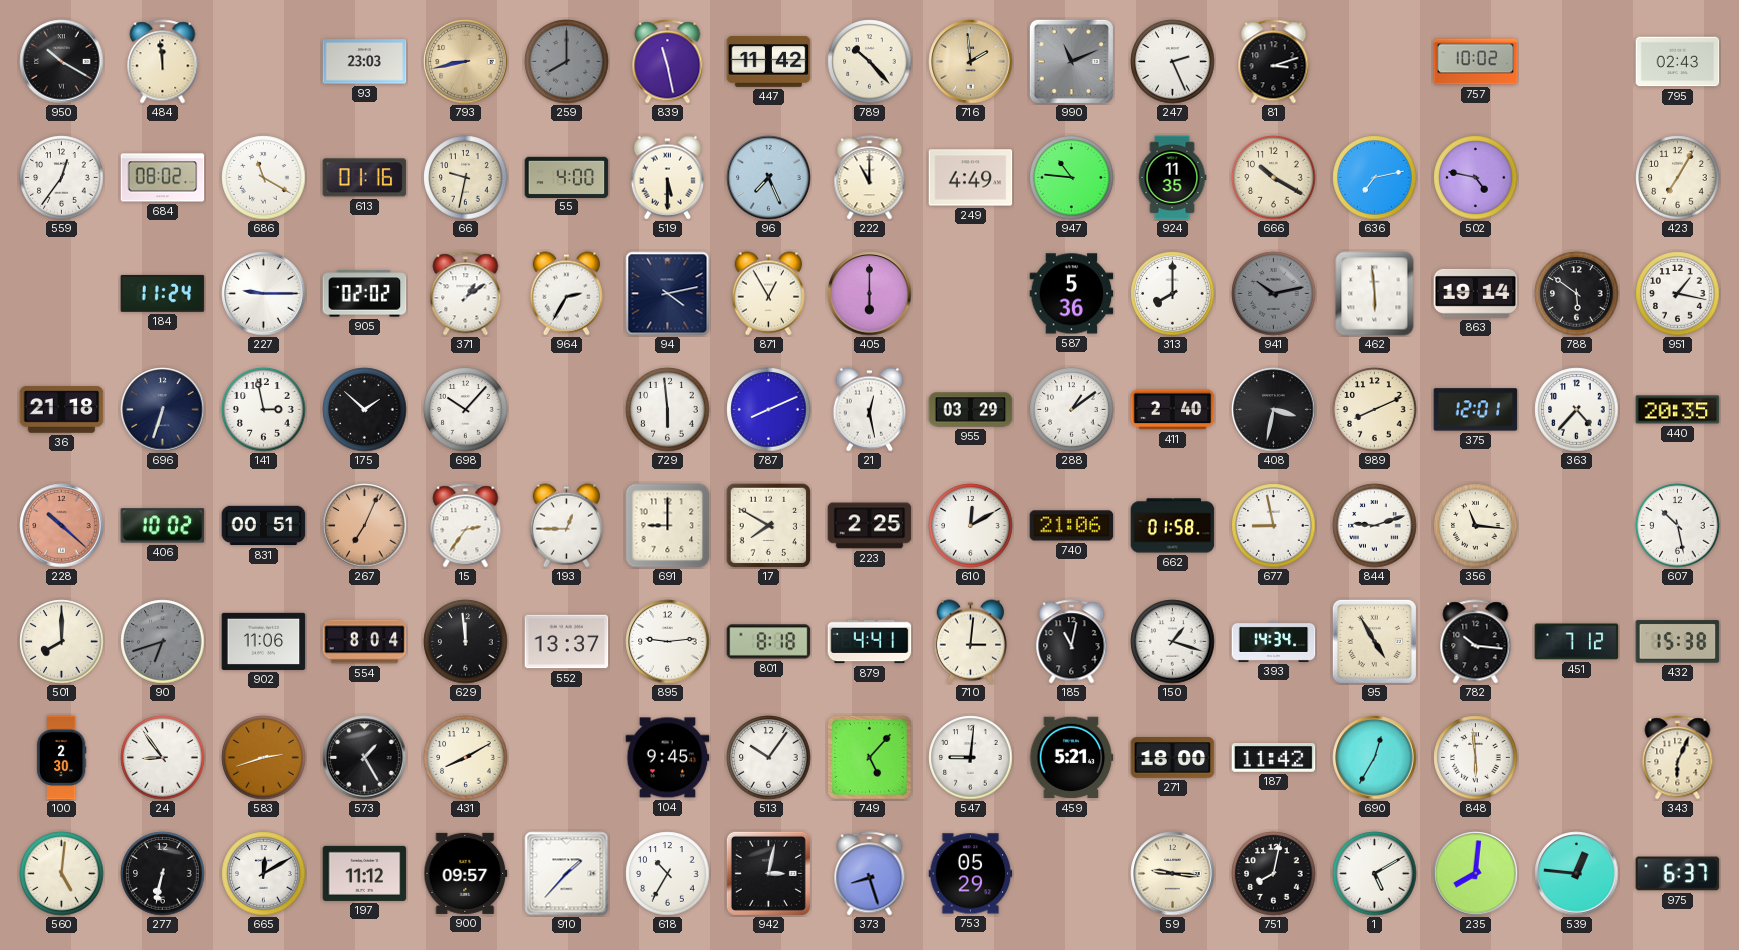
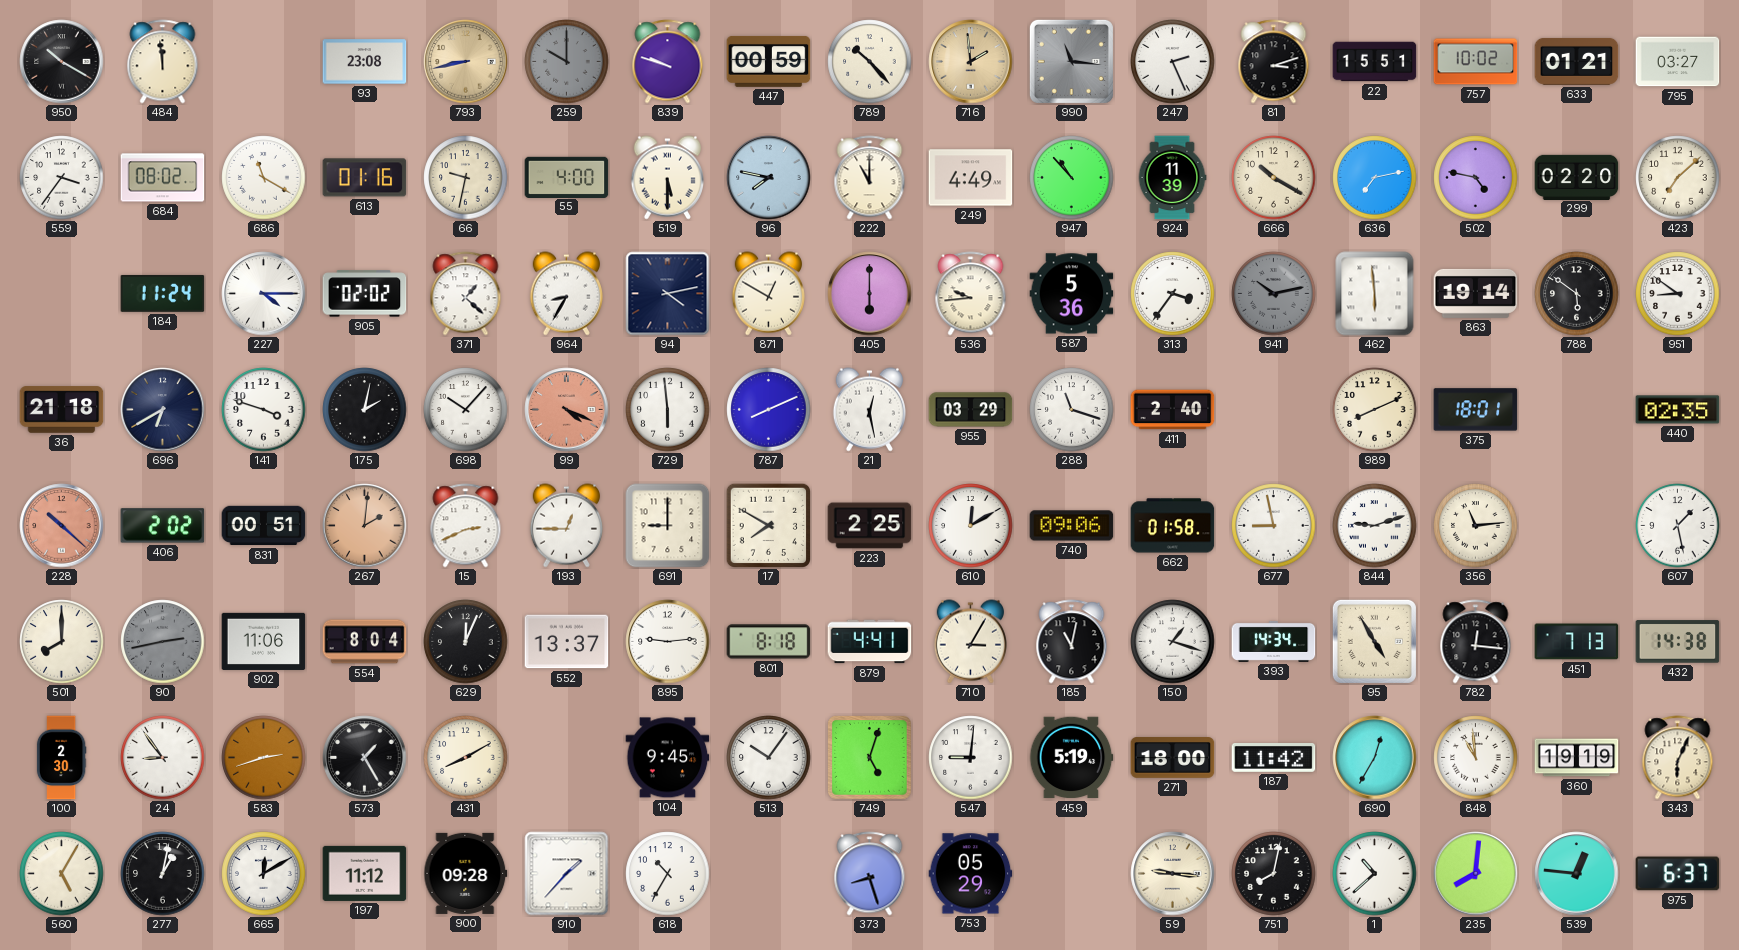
93: 23:03 -> 23:08 (365, 62)
259: 8:00 -> 10:00 (567, 62)
839: 11:28 -> 9:48 (668, 62)
447: 11:42 -> 00:59 (769, 62)
990: 11:11 -> 11:16 (1071, 61)
22: none -> 15:51 (1375, 62)
633: none -> 01:21 (1577, 61)
795: 02:43 -> 03:27 (1678, 62)
559: 12:36 -> 3:36 (62, 178)
96: 7:26 -> 7:47 (769, 178)
947: 10:46 -> 10:53 (1072, 178)
924: 11:35 -> 11:39 (1172, 178)
299: none -> 02:20 (1577, 177)
423: 7:05 -> 7:08 (1678, 178)
227: 9:15 -> 4:15 (264, 294)
371: 1:09 -> 1:22 (466, 294)
964: 2:35 -> 8:35 (566, 294)
871: 12:55 -> 12:50 (768, 294)
536: none -> 9:44 (971, 294)
313: 8:00 -> 3:36 (1173, 294)
951: 1:17 -> 8:51 (1678, 294)
696: 6:33 -> 6:40 (163, 410)
141: 2:58 -> 3:48 (264, 410)
175: 1:52 -> 2:02 (365, 410)
99: none -> 4:19 (567, 410)
288: 1:09 -> 11:18 (1072, 410)
408: 3:32 -> none (1274, 410)
375: 12:01 -> 18:01 (1476, 410)
363: 4:37 -> none (1577, 410)
440: 20:35 -> 02:35 (1678, 410)
406: 10:02 -> 2:02 (163, 526)
267: 7:04 -> 2:01 (365, 526)
15: 2:36 -> 2:41 (466, 526)
740: 21:06 -> 09:06 (1072, 526)
356: 11:16 -> 11:14 (1476, 526)
607: 10:28 -> 1:28 (1678, 526)
90: 6:42 -> 2:43 (163, 642)
629: 11:59 -> 12:04 (466, 642)
710: 3:01 -> 3:05 (970, 642)
782: 10:16 -> 12:16 (1476, 642)
451: 7:12 -> 7:13 (1577, 642)
432: 15:38 -> 14:38 (1678, 642)
749: 5:07 -> 5:03 (870, 758)
459: 5:21 -> 5:19 (1071, 758)
848: 5:59 -> 10:59 (1476, 758)
360: none -> 19:19 (1577, 758)
560: 5:01 -> 5:05 (62, 874)
277: 6:32 -> 1:02 (163, 874)
900: 09:57 -> 09:28 (466, 873)
942: 3:02 -> none (768, 873)
1: 5:10 -> 10:38 (1375, 874)
